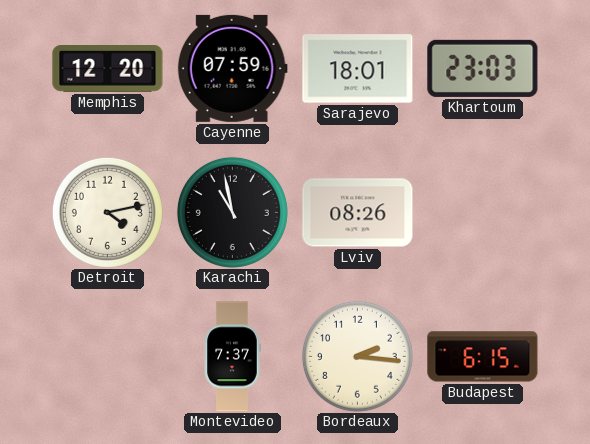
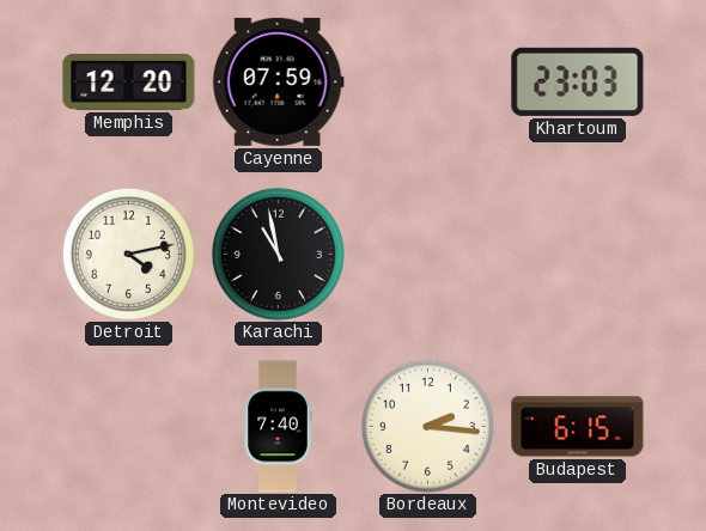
Sarajevo: 18:01 -> none (358, 69)
Lviv: 08:26 -> none (358, 213)
Montevideo: 7:37 -> 7:40 (278, 427)
